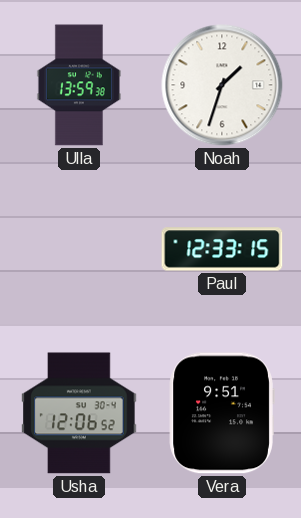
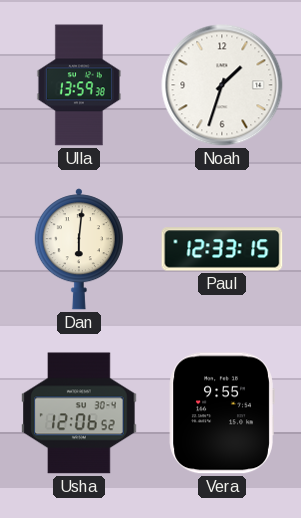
Dan: none -> 6:01 (79, 249)
Vera: 9:51 -> 9:55 (222, 413)
